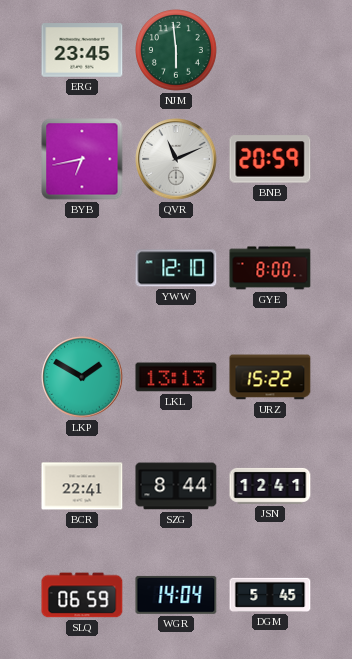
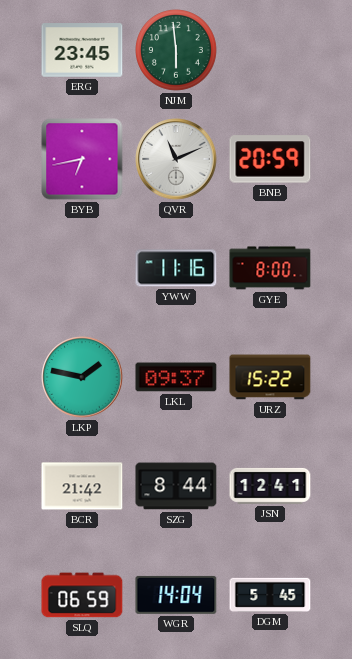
YWW: 12:10 -> 11:16 (176, 268)
LKP: 1:50 -> 1:47 (82, 377)
LKL: 13:13 -> 09:37 (176, 377)
BCR: 22:41 -> 21:42 (82, 486)
